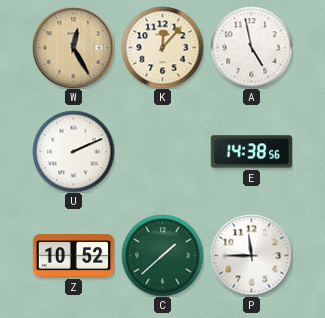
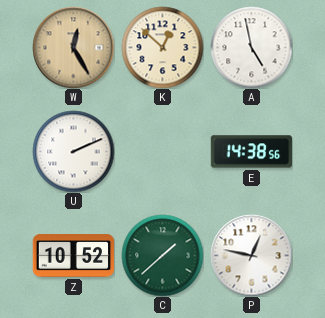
K: 12:07 -> 12:52 (162, 47)
P: 11:45 -> 12:47 (251, 255)
